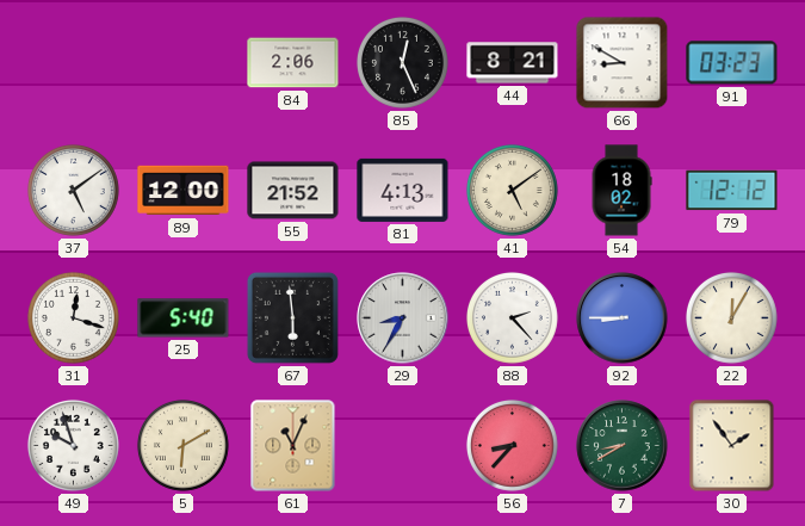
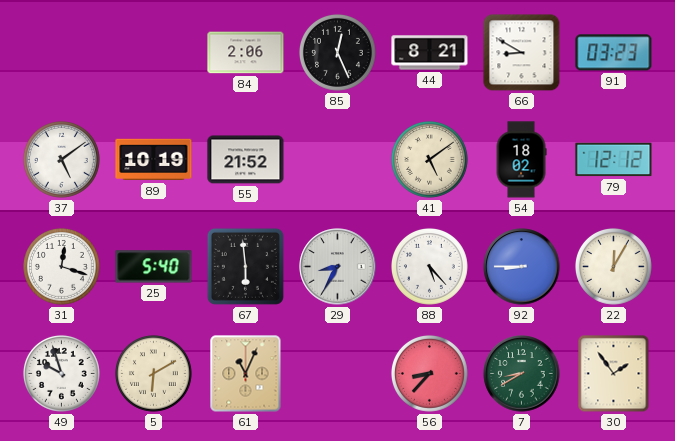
89: 12:00 -> 10:19 (154, 160)
81: 4:13 -> none (403, 190)
88: 2:23 -> 5:23 (429, 266)
